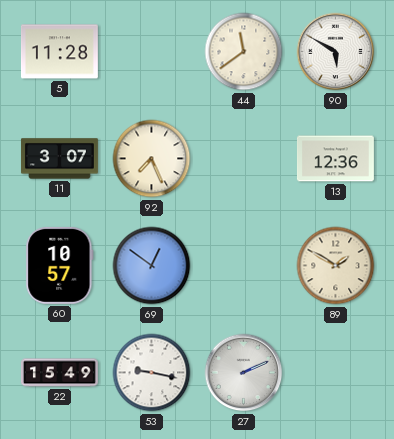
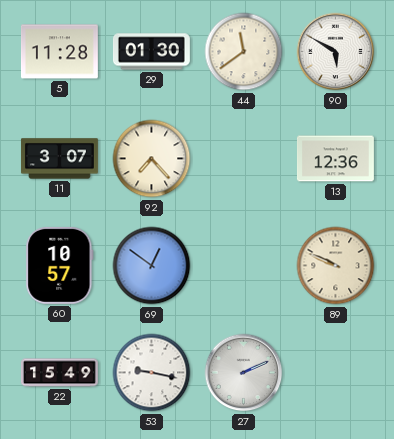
29: none -> 01:30 (151, 52)
92: 7:26 -> 7:23 (152, 159)
89: 1:50 -> 9:49 (336, 266)
